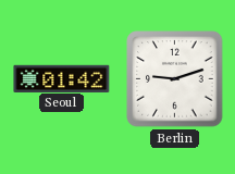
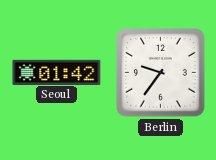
Berlin: 9:12 -> 9:36 (161, 73)
